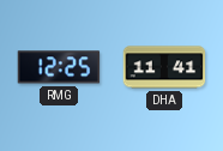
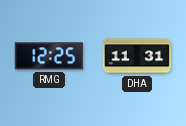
DHA: 11:41 -> 11:31 (137, 56)
